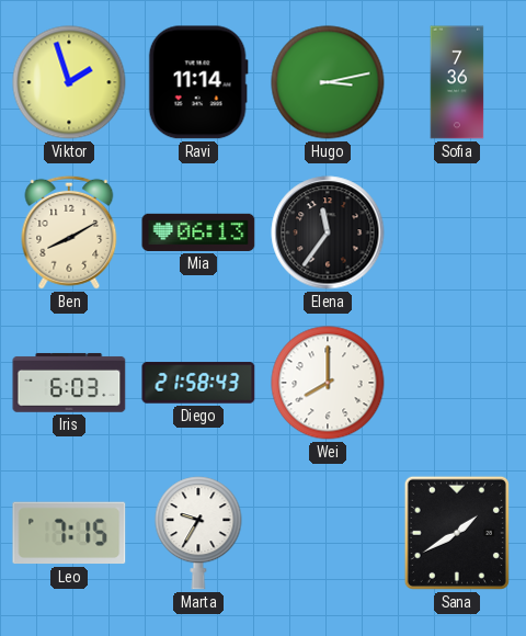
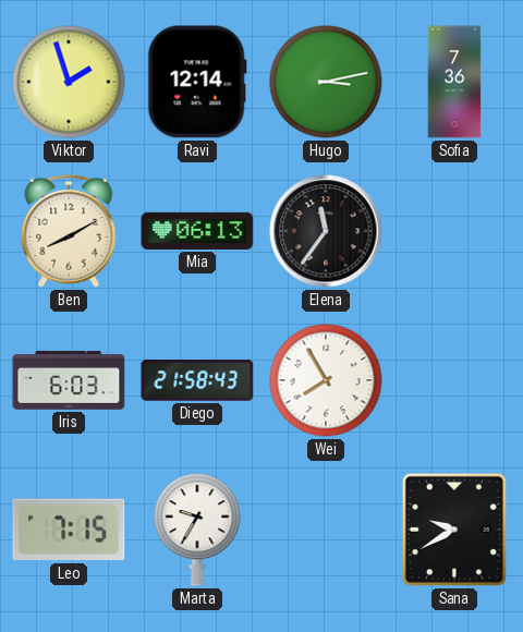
Ravi: 11:14 -> 12:14 (197, 82)
Wei: 8:00 -> 7:55 (326, 380)
Sana: 1:40 -> 9:40 (454, 530)
